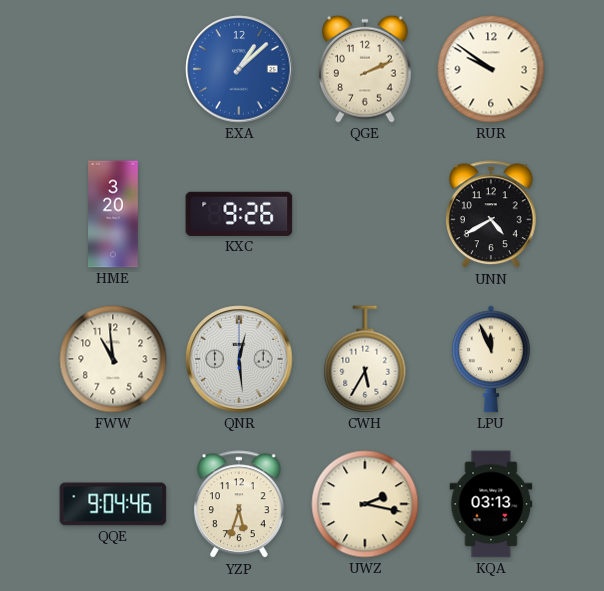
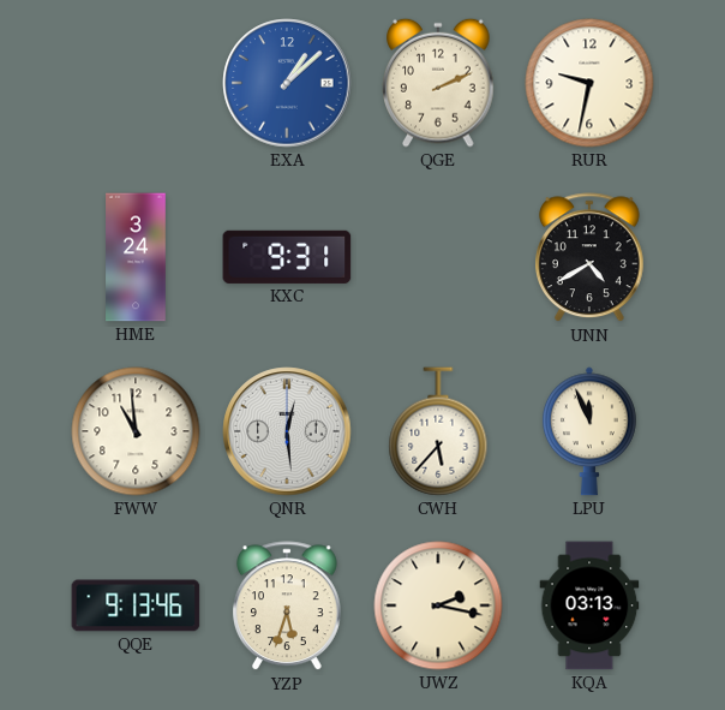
RUR: 9:51 -> 9:32 (589, 83)
HME: 3:20 -> 3:24 (136, 257)
KXC: 9:26 -> 9:31 (287, 257)
CWH: 5:35 -> 5:37 (438, 431)
QQE: 9:04 -> 9:13 (136, 605)
